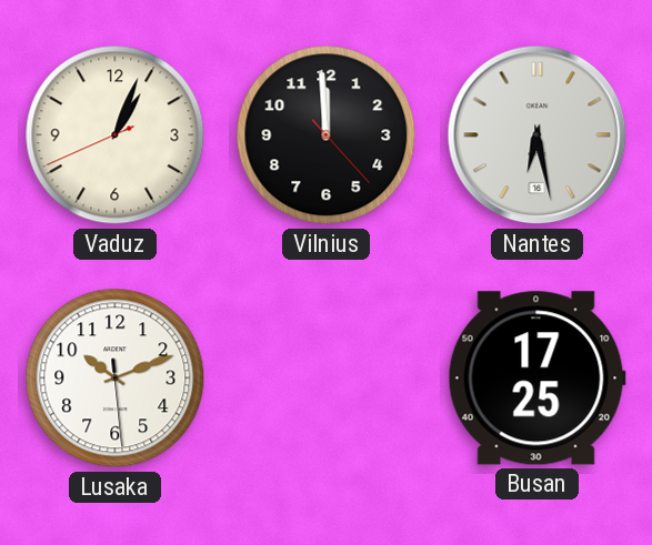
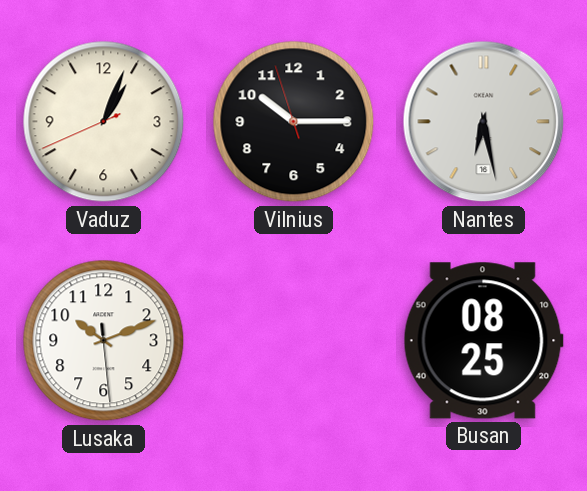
Vilnius: 11:59 -> 10:14 (294, 122)
Busan: 17:25 -> 08:25 (483, 341)
